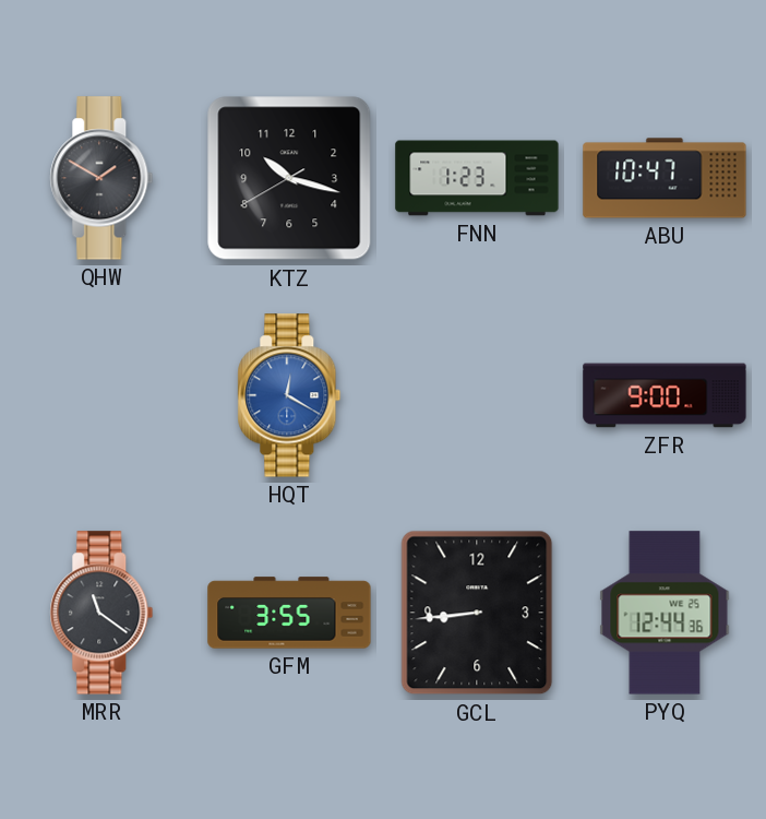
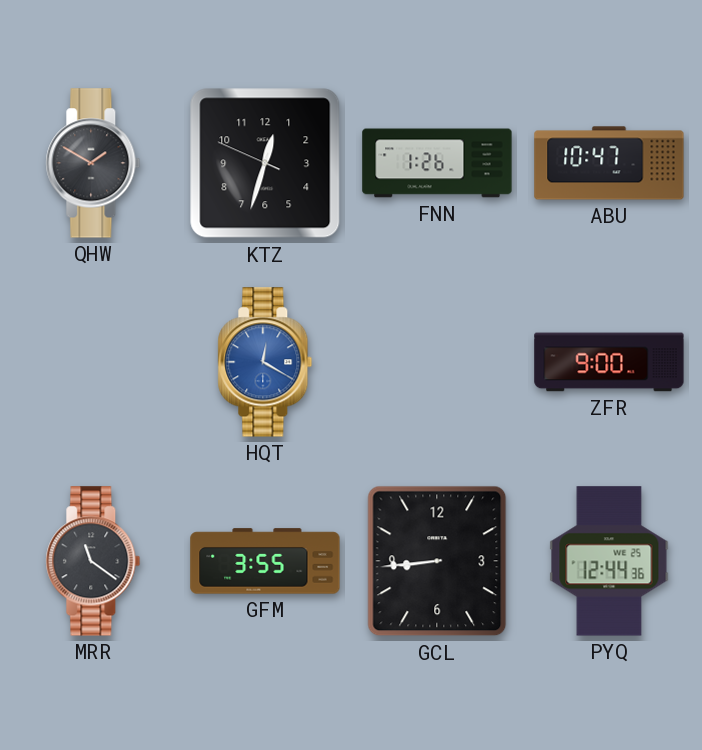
KTZ: 10:17 -> 12:32 (265, 163)
FNN: 1:23 -> 1:26 (437, 163)
